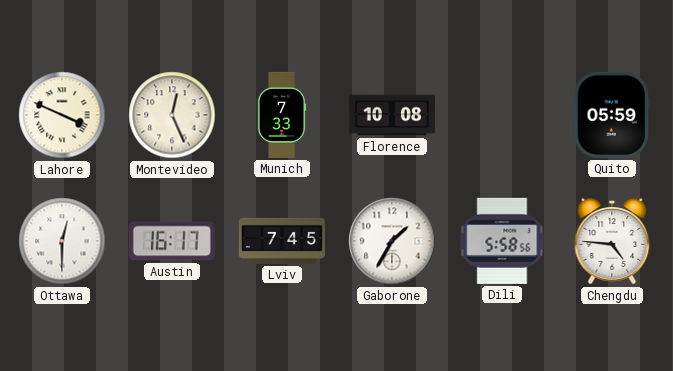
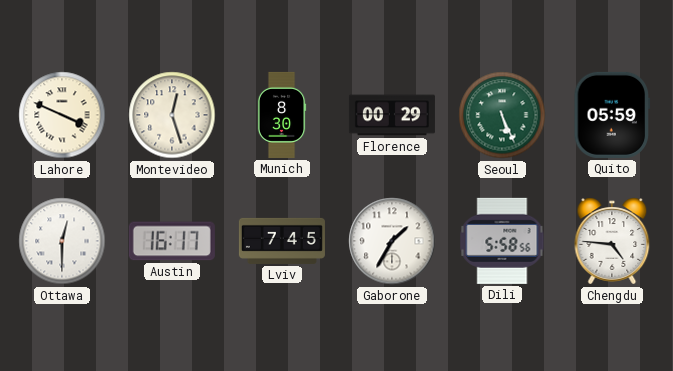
Montevideo: 12:26 -> 12:27 (172, 115)
Munich: 7:33 -> 8:30 (282, 115)
Florence: 10:08 -> 00:29 (392, 115)
Seoul: none -> 5:26 (502, 115)
